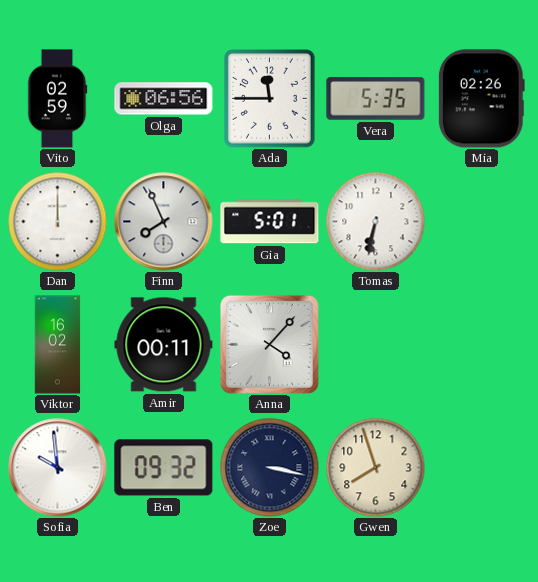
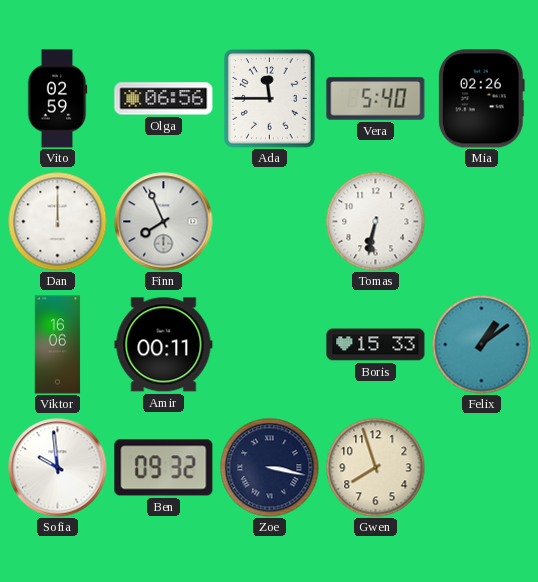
Vera: 5:35 -> 5:40 (376, 99)
Gia: 5:01 -> none (270, 222)
Viktor: 16:02 -> 16:06 (58, 345)
Anna: 4:07 -> none (269, 344)
Boris: none -> 15:33 (376, 345)
Felix: none -> 1:09 (482, 345)
